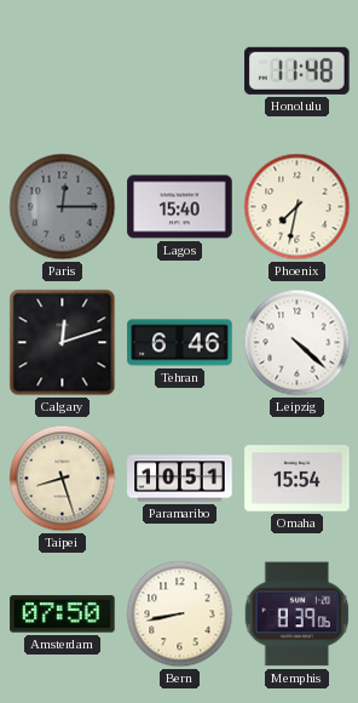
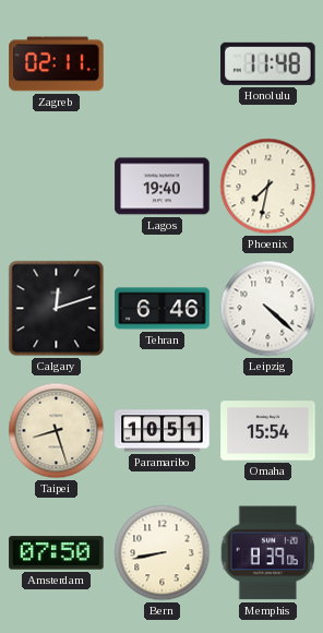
Zagreb: none -> 02:11 (57, 64)
Paris: 12:15 -> none (63, 207)
Lagos: 15:40 -> 19:40 (163, 187)
